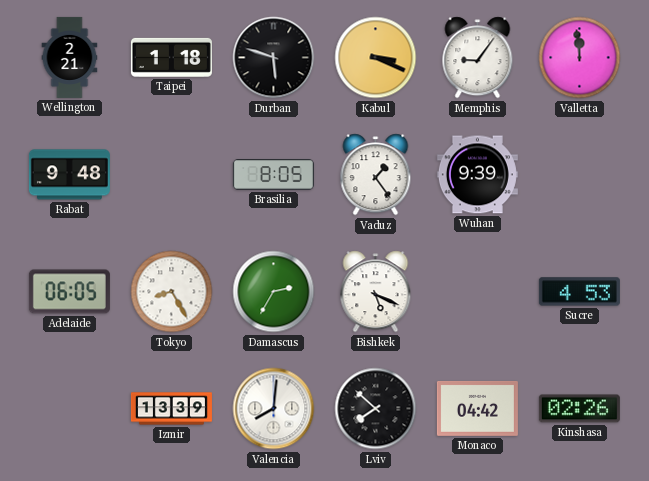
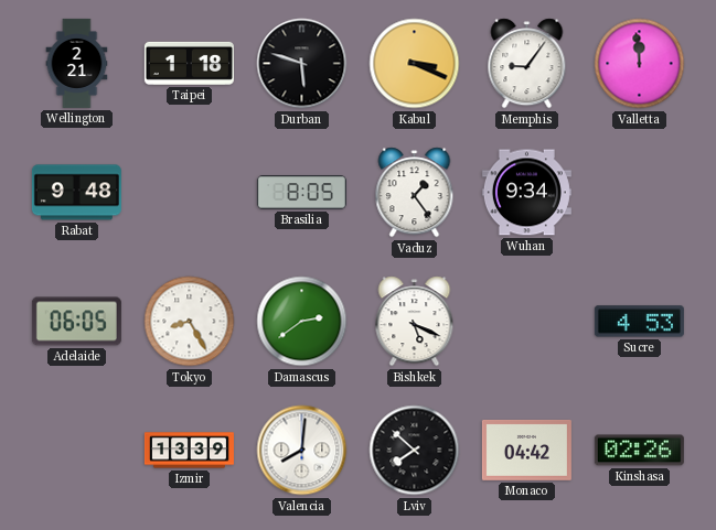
Wuhan: 9:39 -> 9:34 (526, 193)
Damascus: 2:35 -> 2:39 (302, 322)
